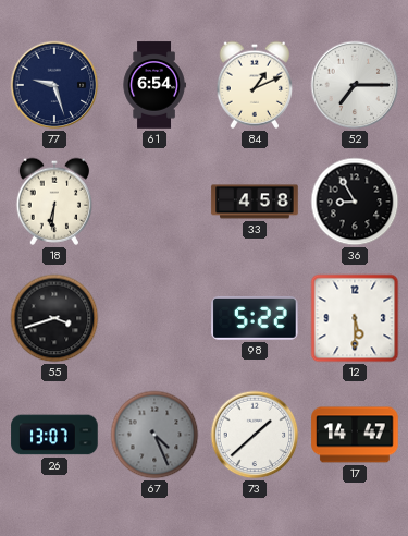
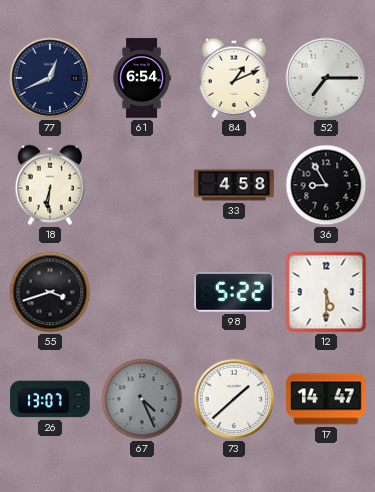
77: 9:27 -> 12:41 (50, 78)
